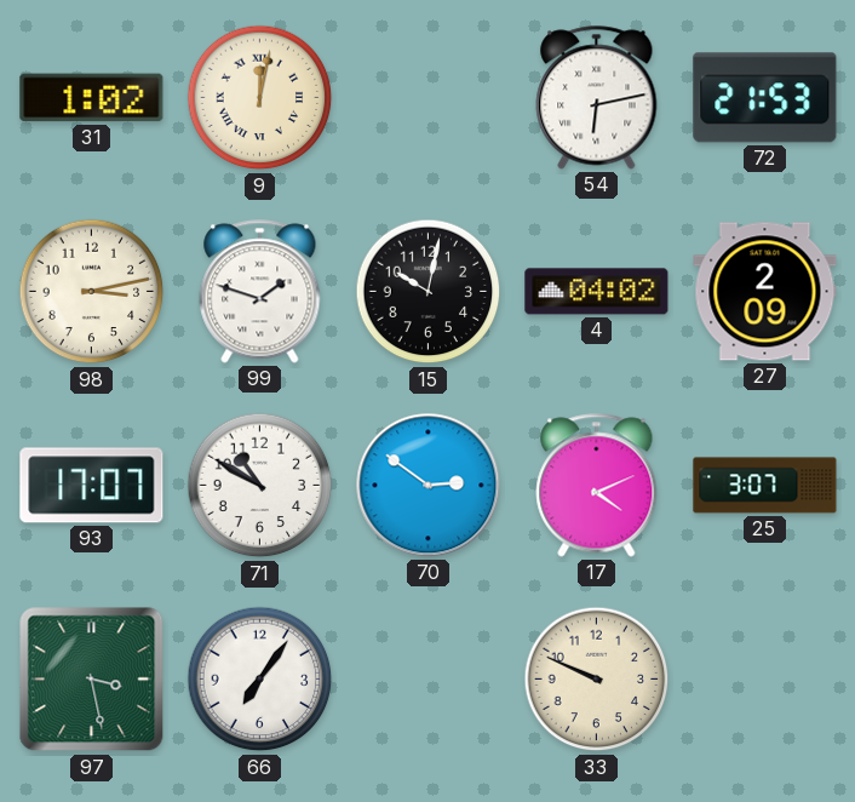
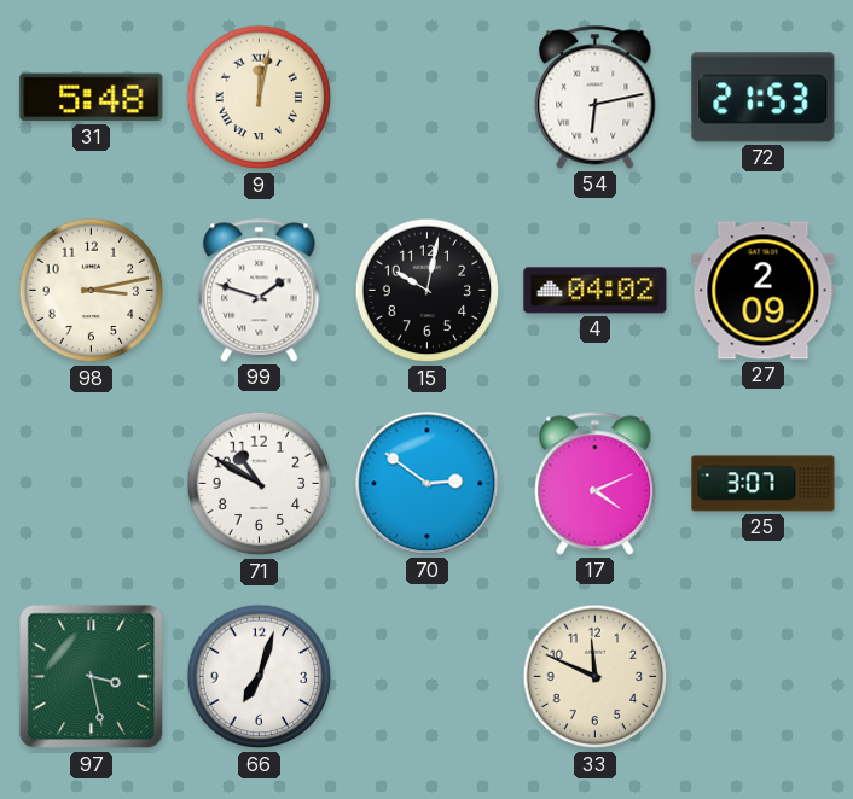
31: 1:02 -> 5:48 (92, 98)
93: 17:07 -> none (92, 486)
66: 7:06 -> 7:03 (260, 677)
33: 9:49 -> 11:49 (596, 677)
